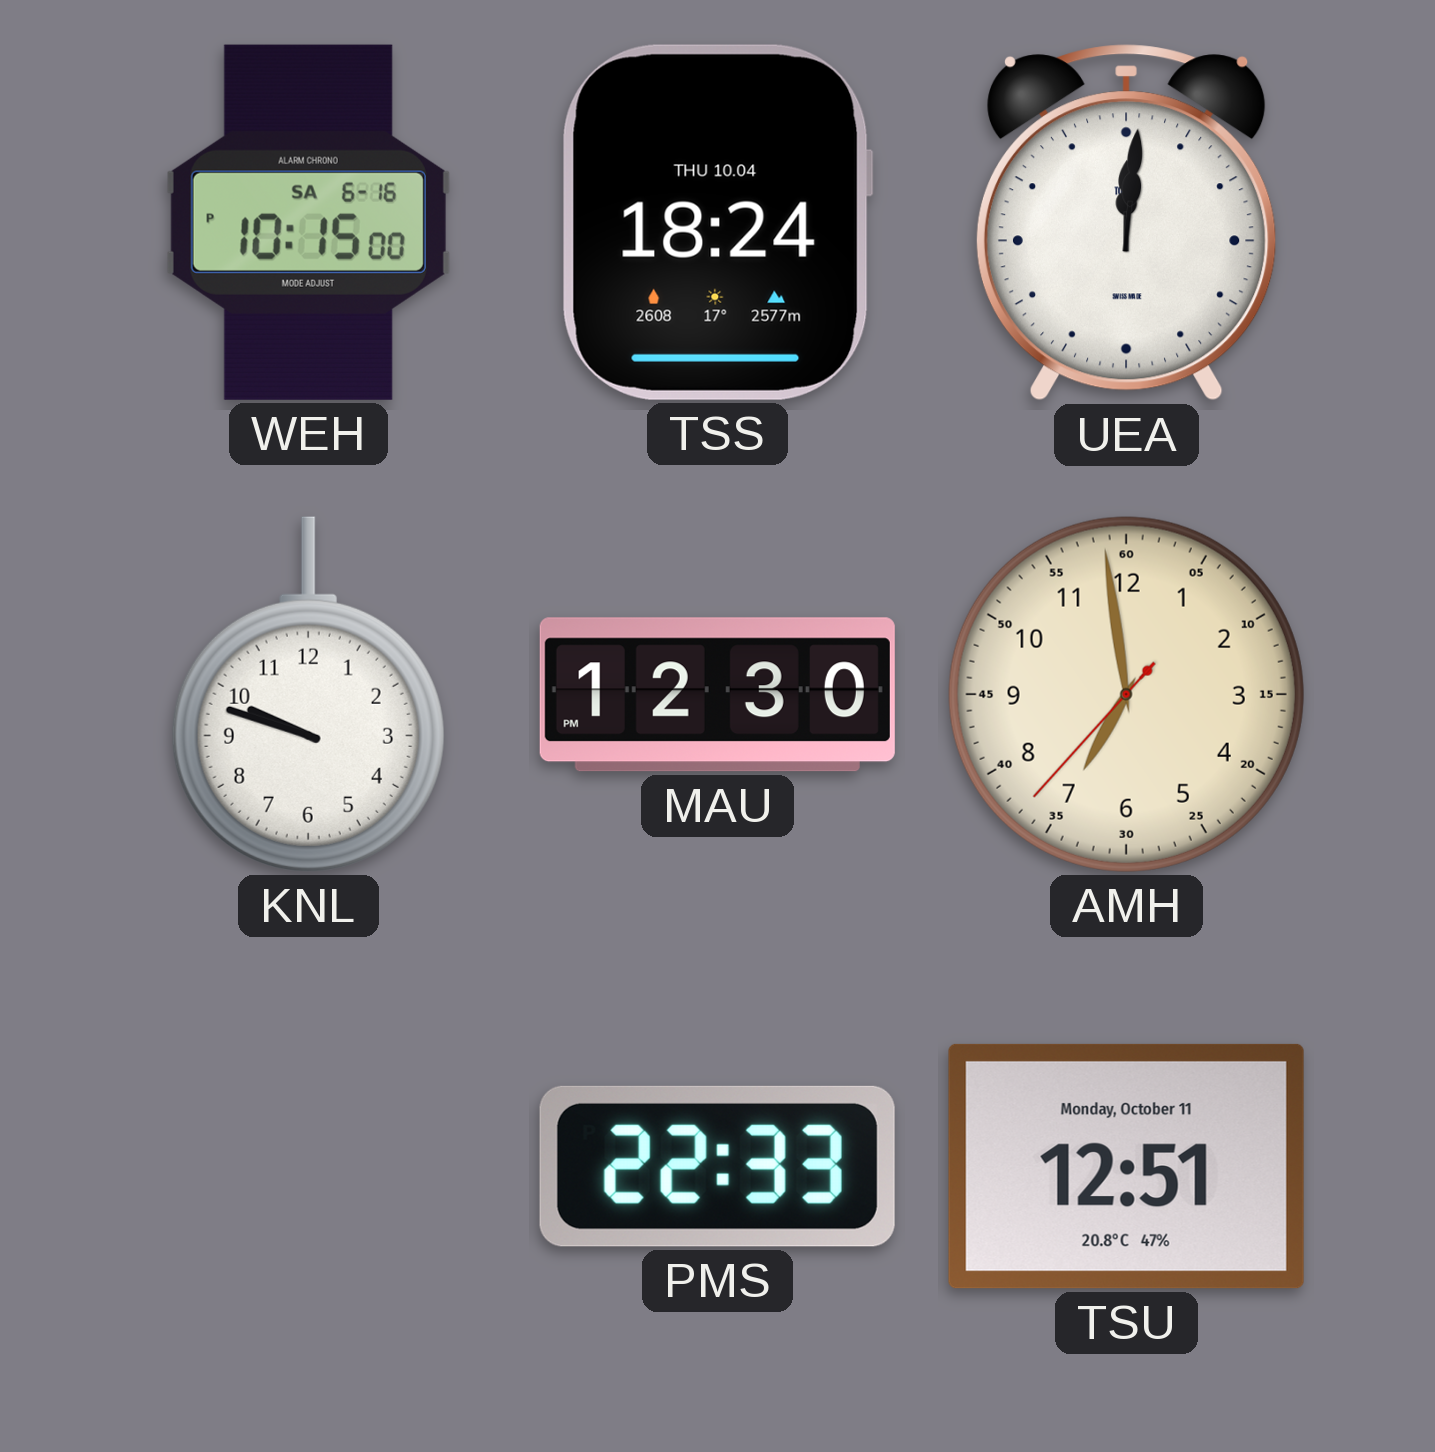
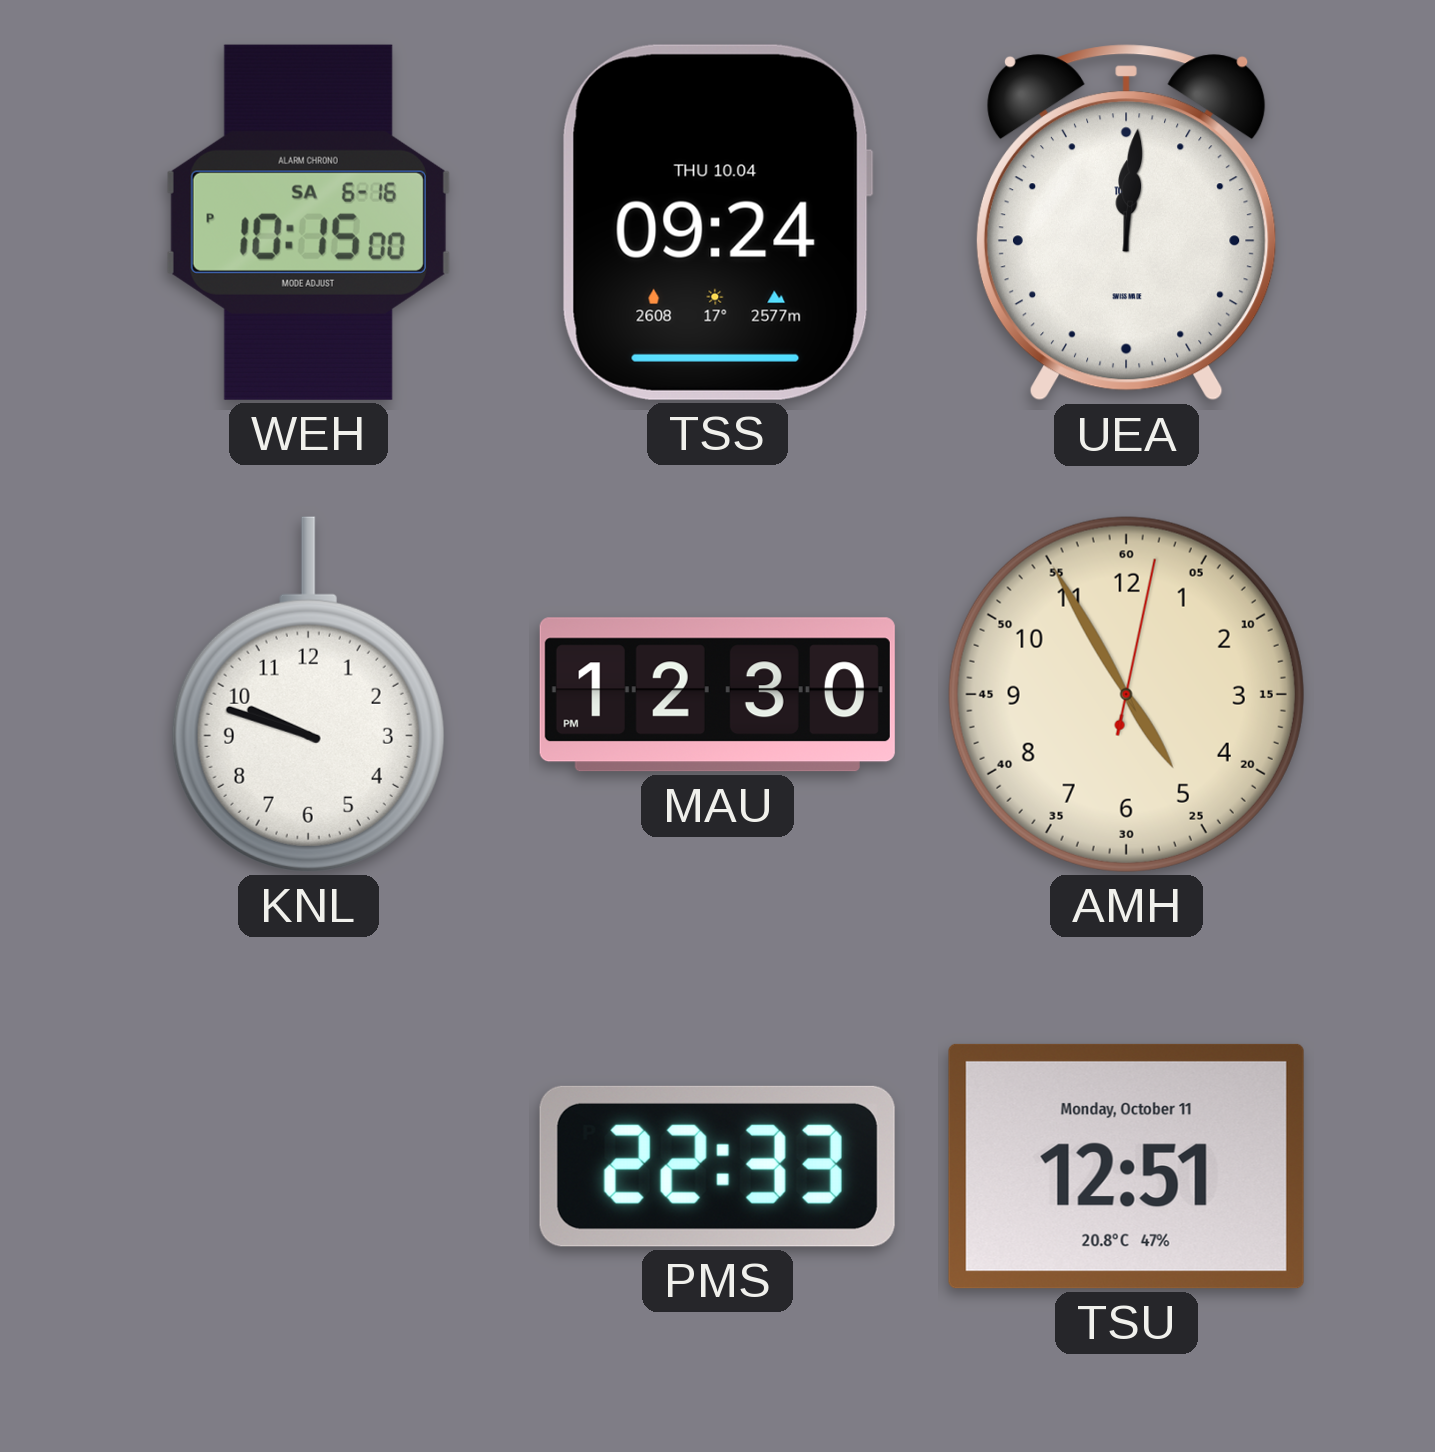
TSS: 18:24 -> 09:24 (717, 222)
AMH: 6:58 -> 4:55 (1126, 694)
